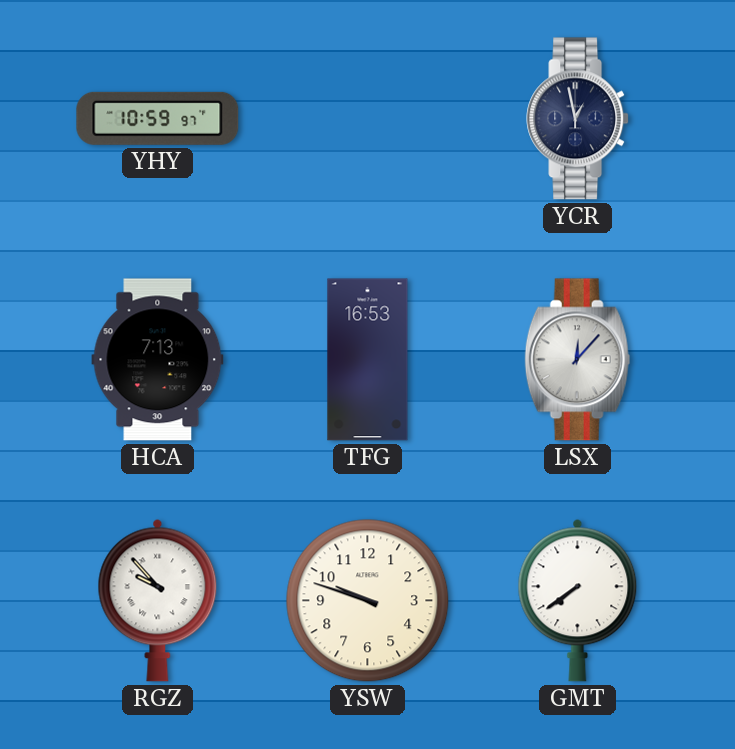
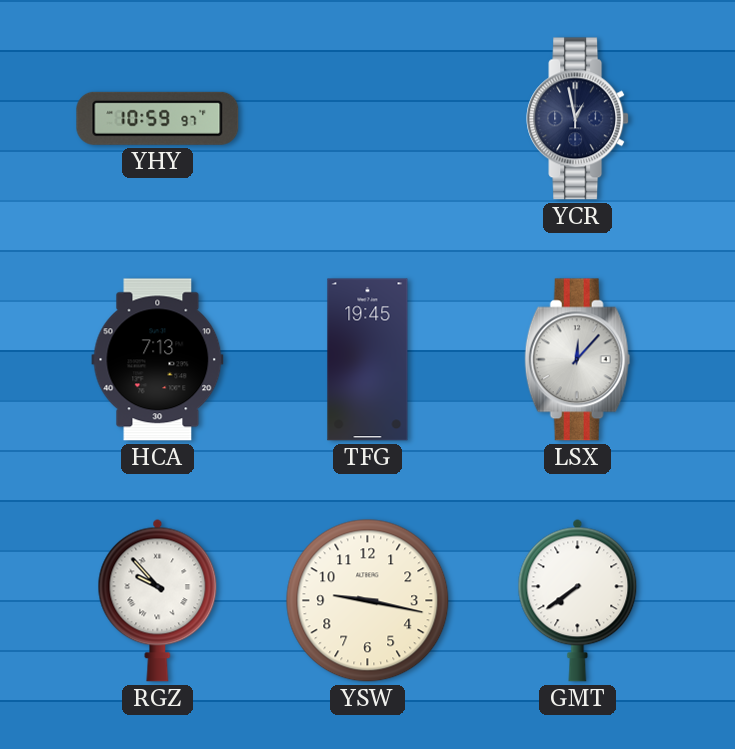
TFG: 16:53 -> 19:45 (368, 360)
YSW: 9:48 -> 9:17 (368, 601)
